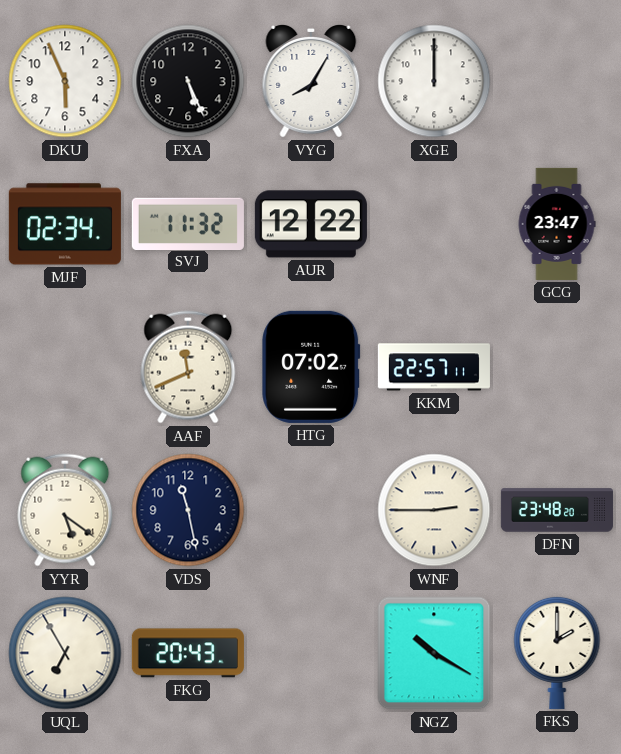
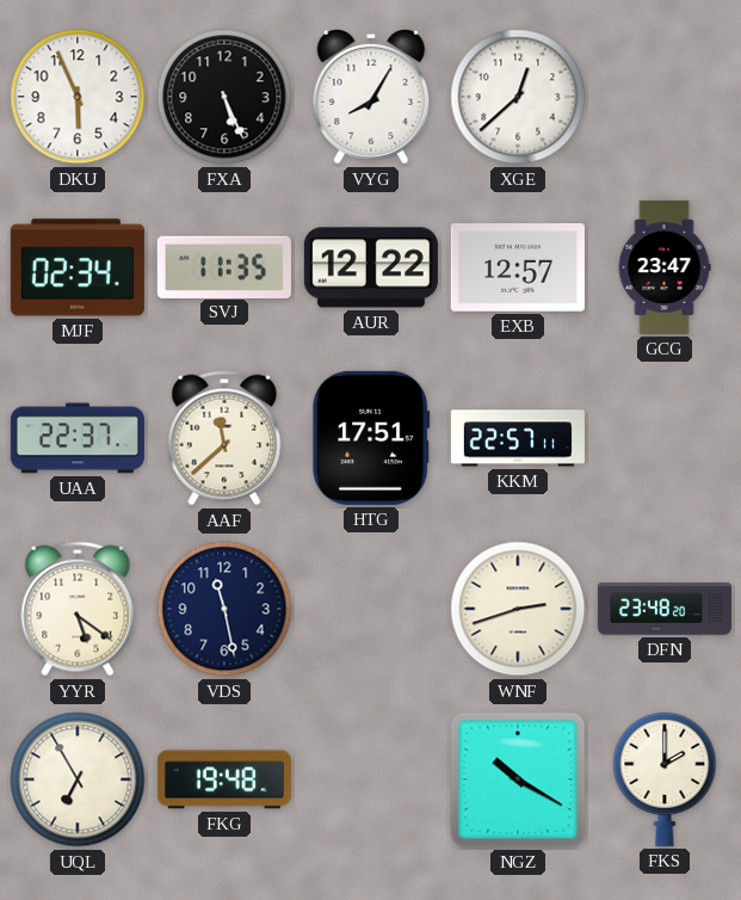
XGE: 12:00 -> 12:38 (518, 97)
SVJ: 11:32 -> 11:35 (224, 266)
EXB: none -> 12:57 (518, 267)
UAA: none -> 22:37 (78, 438)
AAF: 11:41 -> 11:38 (224, 438)
HTG: 07:02 -> 17:51 (371, 438)
WNF: 2:45 -> 2:42 (518, 609)
FKG: 20:43 -> 19:48 (224, 779)
